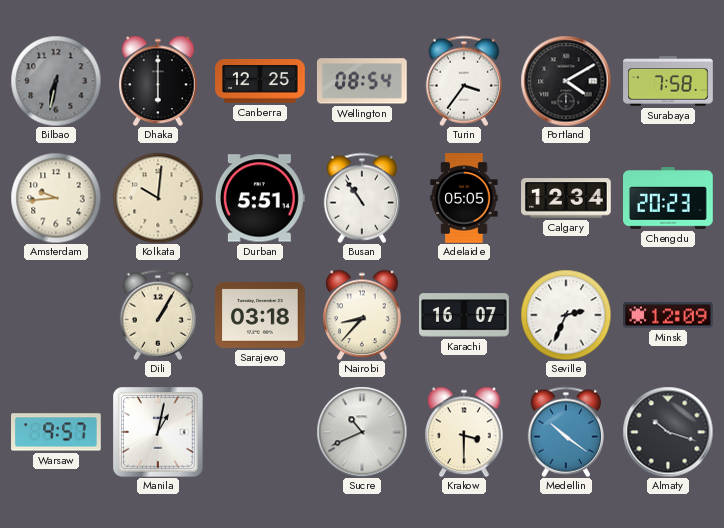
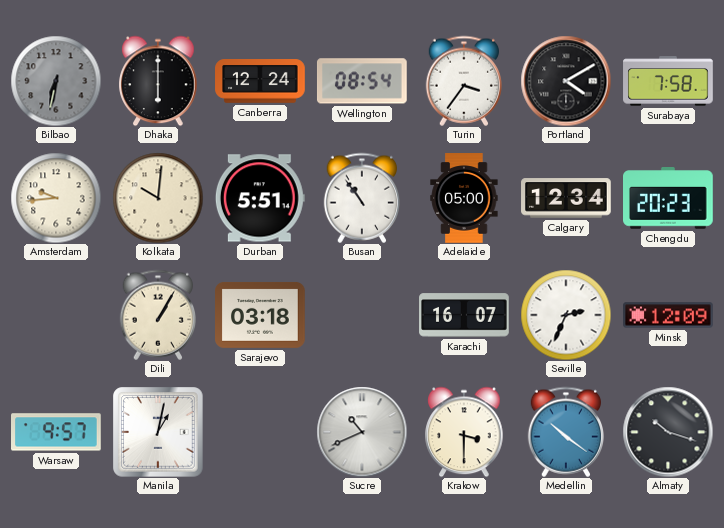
Canberra: 12:25 -> 12:24 (260, 81)
Adelaide: 05:05 -> 05:00 (464, 198)
Nairobi: 8:37 -> none (362, 315)
